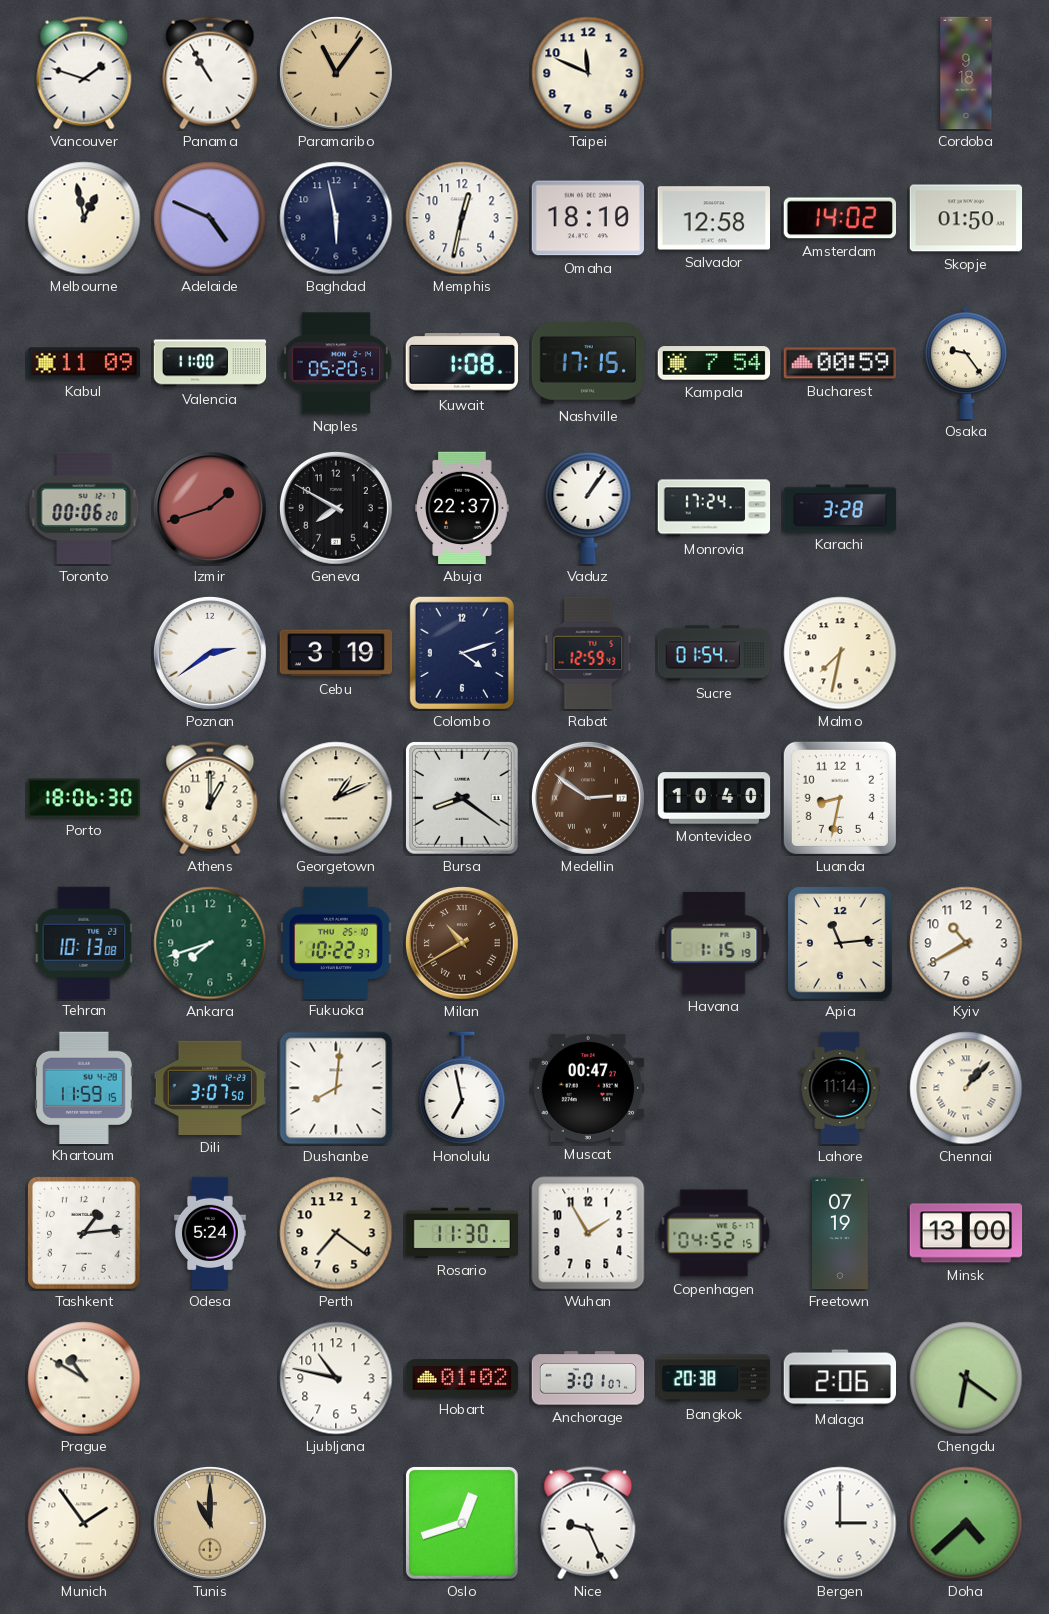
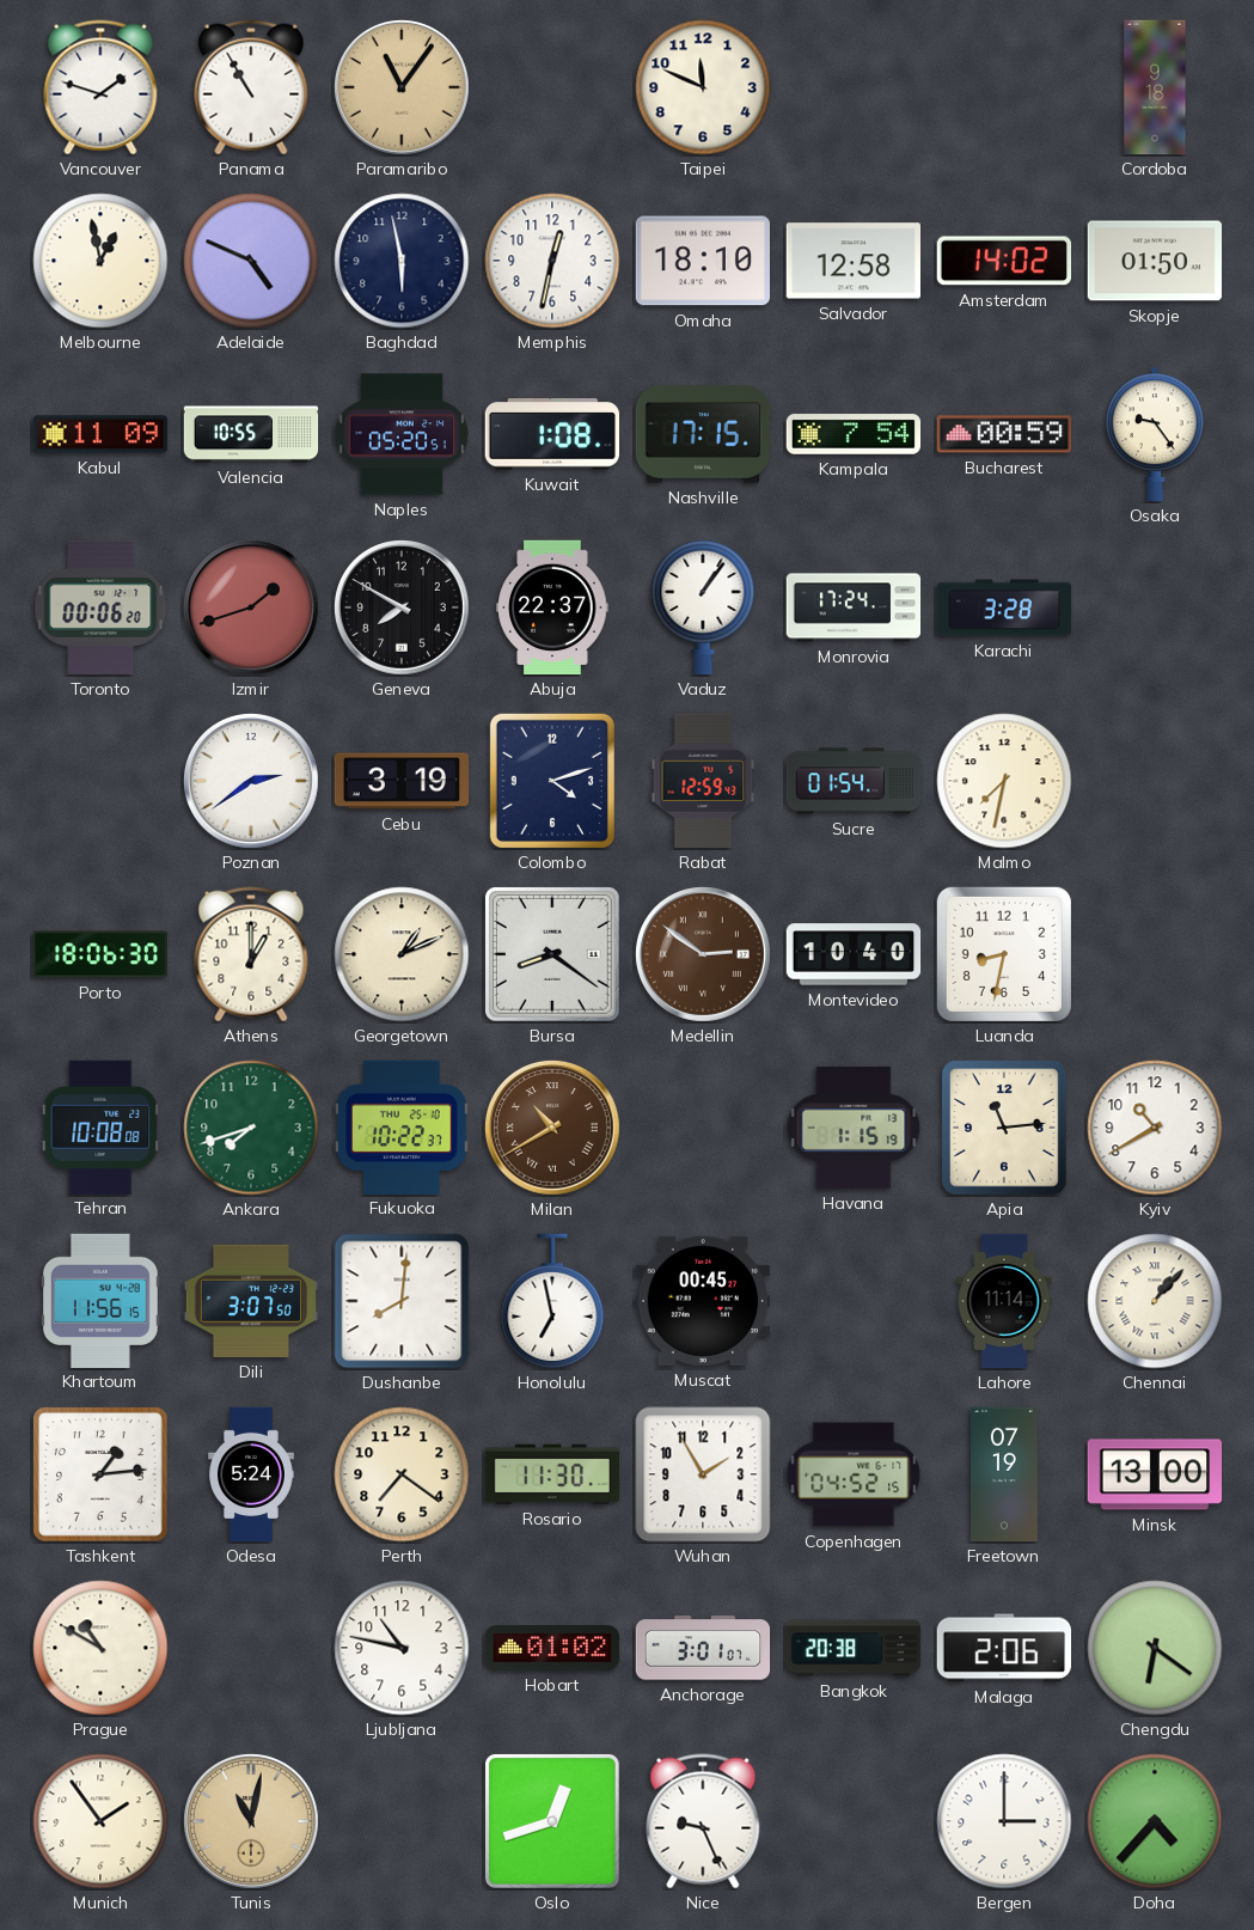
Valencia: 11:00 -> 10:55 (251, 434)
Tehran: 10:13 -> 10:08 (100, 1126)
Khartoum: 11:59 -> 11:56 (102, 1300)
Muscat: 00:47 -> 00:45 (702, 1301)
Tunis: 11:00 -> 11:02 (251, 1821)
Doha: 4:38 -> 4:37 (1155, 1821)
